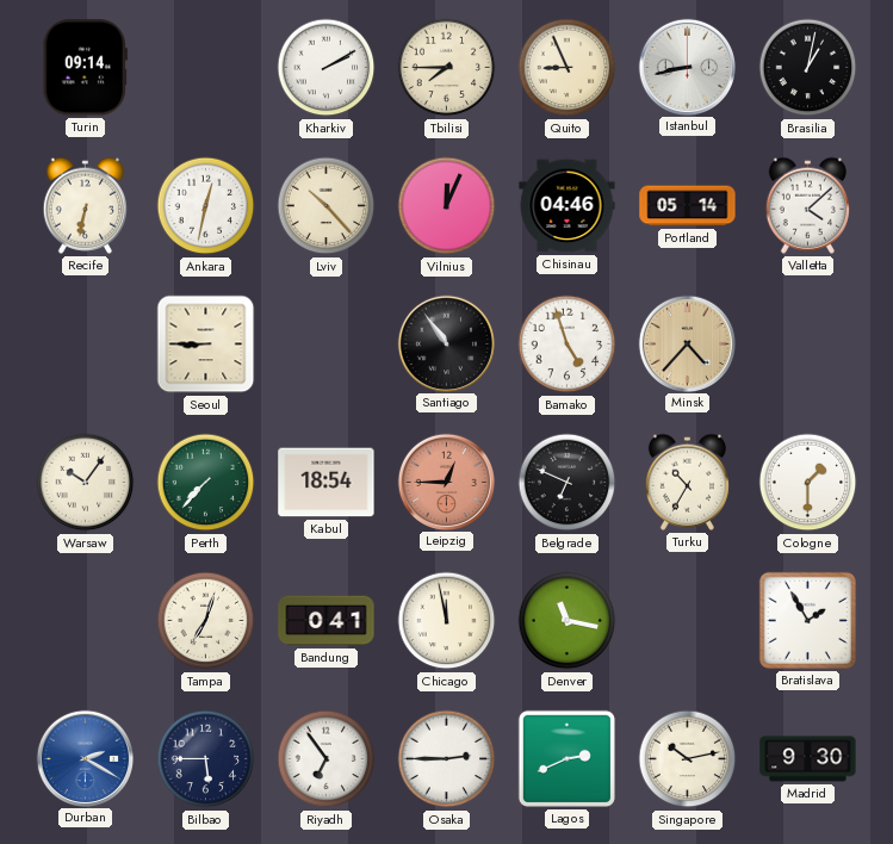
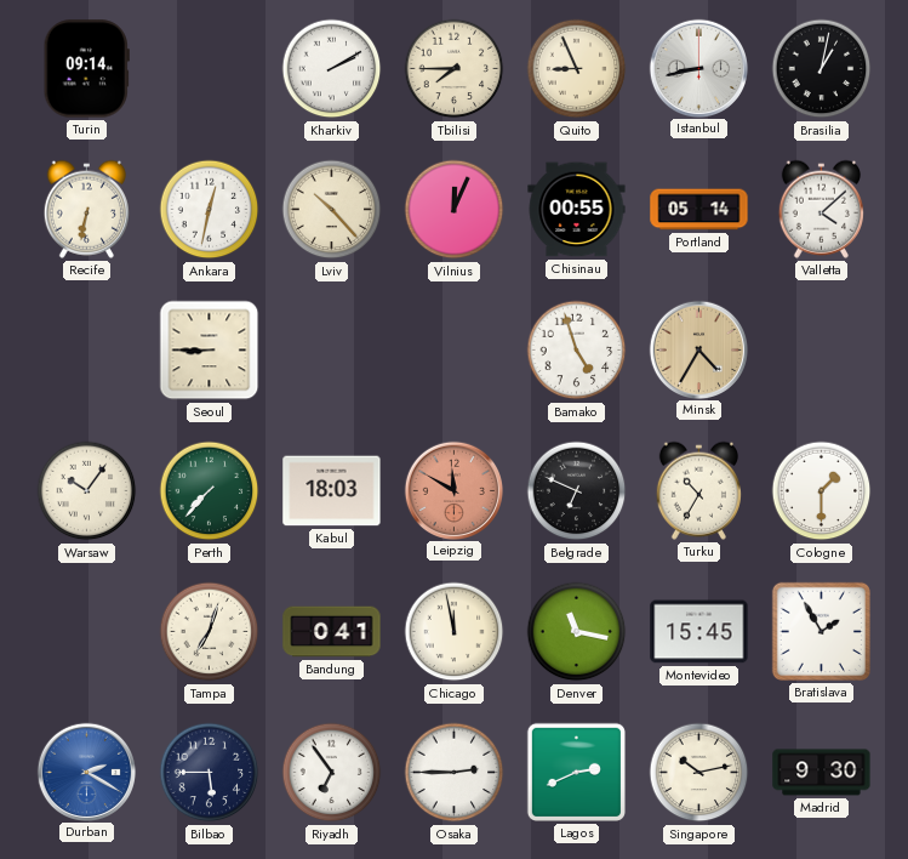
Chisinau: 04:46 -> 00:55 (577, 210)
Santiago: 10:54 -> none (446, 343)
Minsk: 4:37 -> 4:35 (698, 349)
Kabul: 18:54 -> 18:03 (332, 491)
Leipzig: 12:45 -> 11:50 (453, 490)
Montevideo: none -> 15:45 (699, 632)
